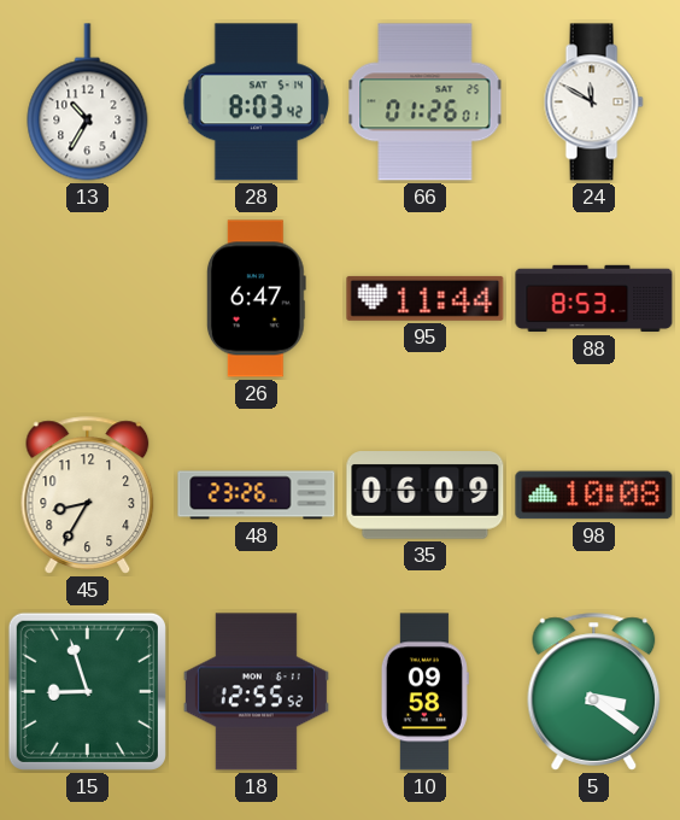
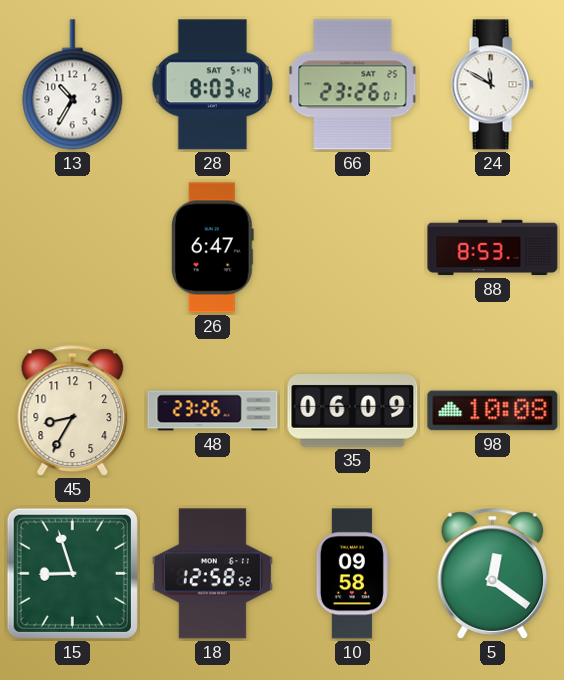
66: 01:26 -> 23:26 (353, 85)
95: 11:44 -> none (426, 298)
18: 12:55 -> 12:58 (212, 574)
5: 3:21 -> 12:21 (493, 574)
